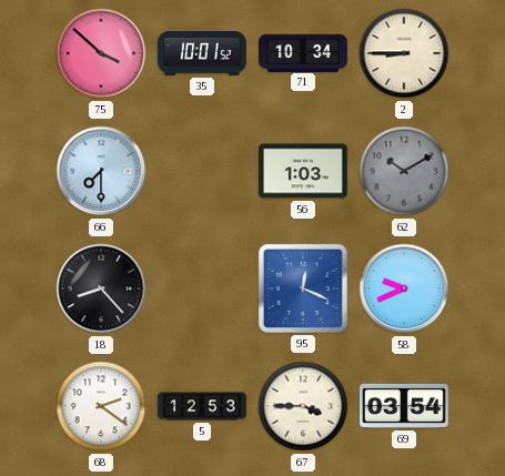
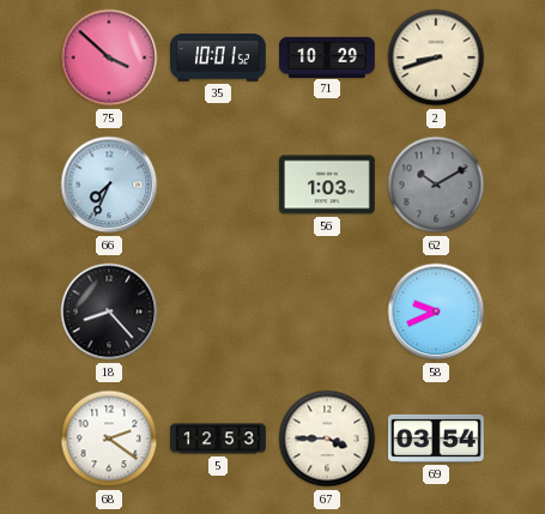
71: 10:34 -> 10:29 (327, 56)
2: 8:45 -> 8:42 (436, 58)
66: 7:30 -> 7:34 (109, 185)
95: 12:19 -> none (303, 288)
